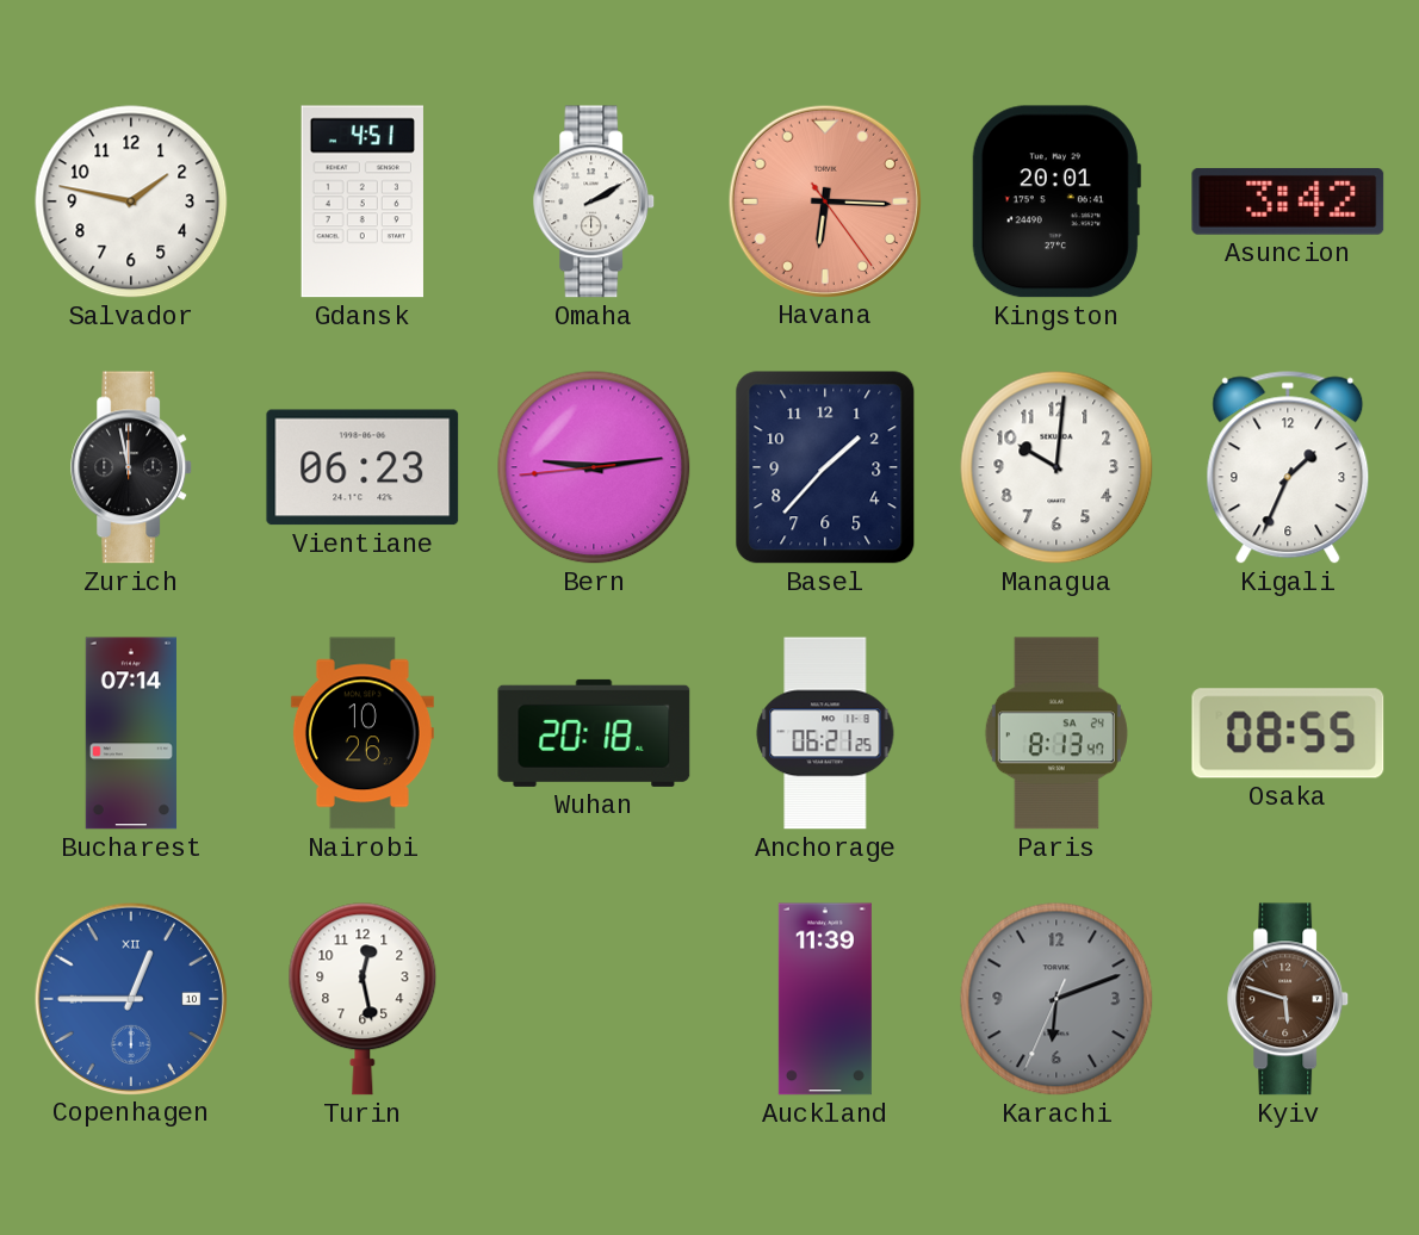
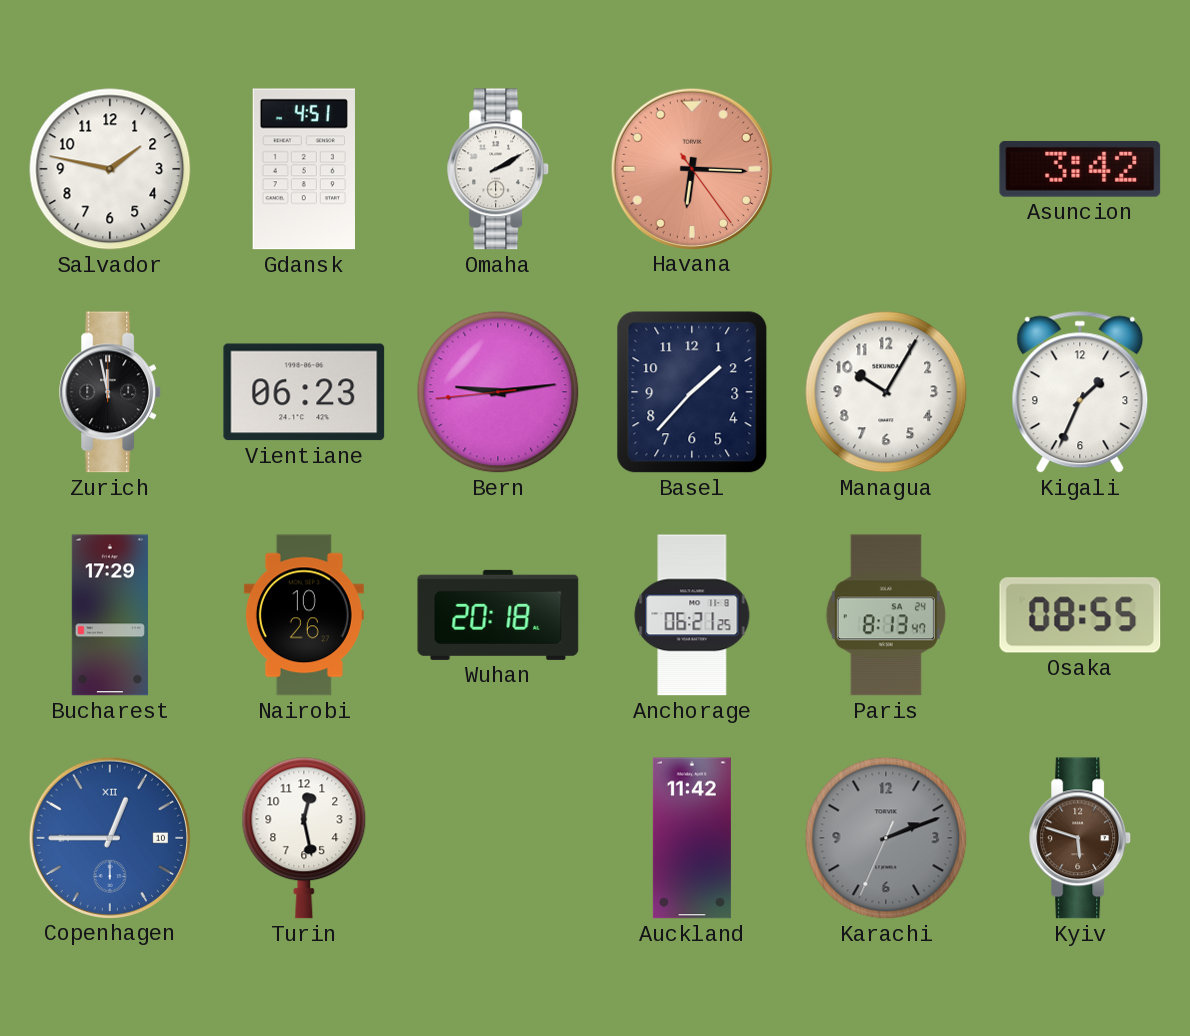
Kingston: 20:01 -> none (1056, 201)
Managua: 10:01 -> 10:05 (886, 392)
Bucharest: 07:14 -> 17:29 (110, 615)
Auckland: 11:39 -> 11:42 (692, 838)
Karachi: 6:11 -> 2:11 (886, 838)
